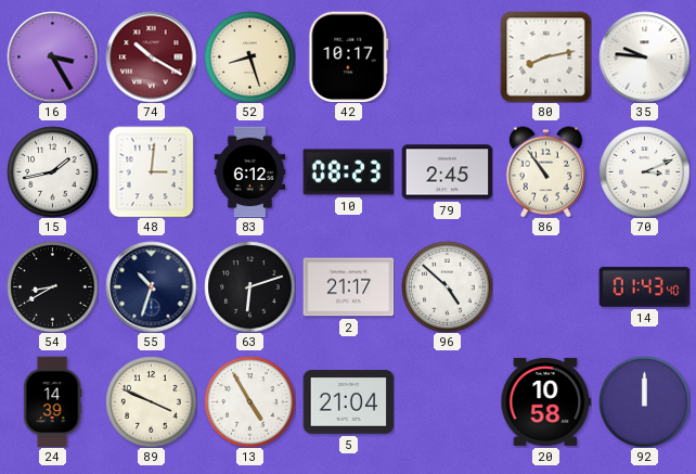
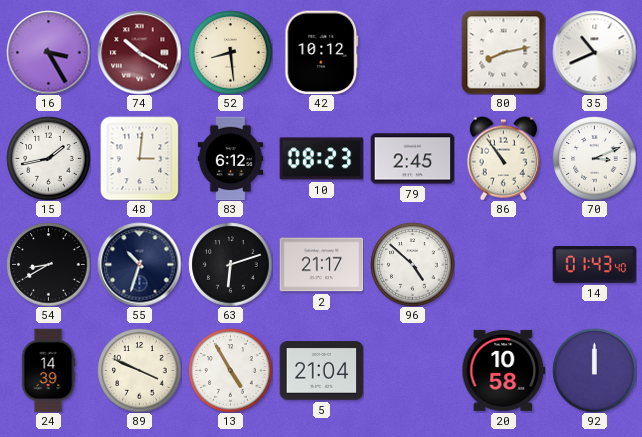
52: 8:27 -> 8:29 (230, 52)
42: 10:17 -> 10:12 (322, 52)
35: 9:46 -> 10:41 (594, 52)
